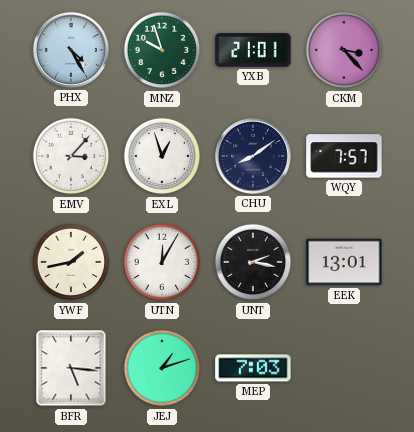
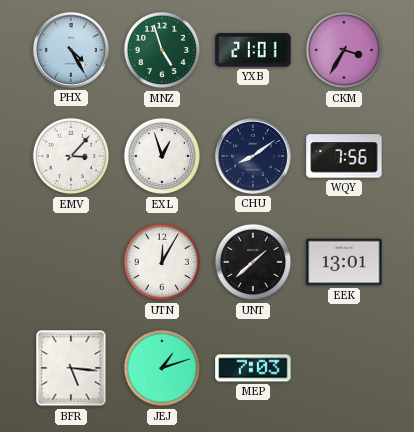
MNZ: 9:57 -> 4:57 (162, 50)
CKM: 3:23 -> 3:35 (344, 50)
WQY: 7:57 -> 7:56 (344, 156)
YWF: 1:43 -> none (71, 262)
UNT: 2:17 -> 1:38 (253, 262)
